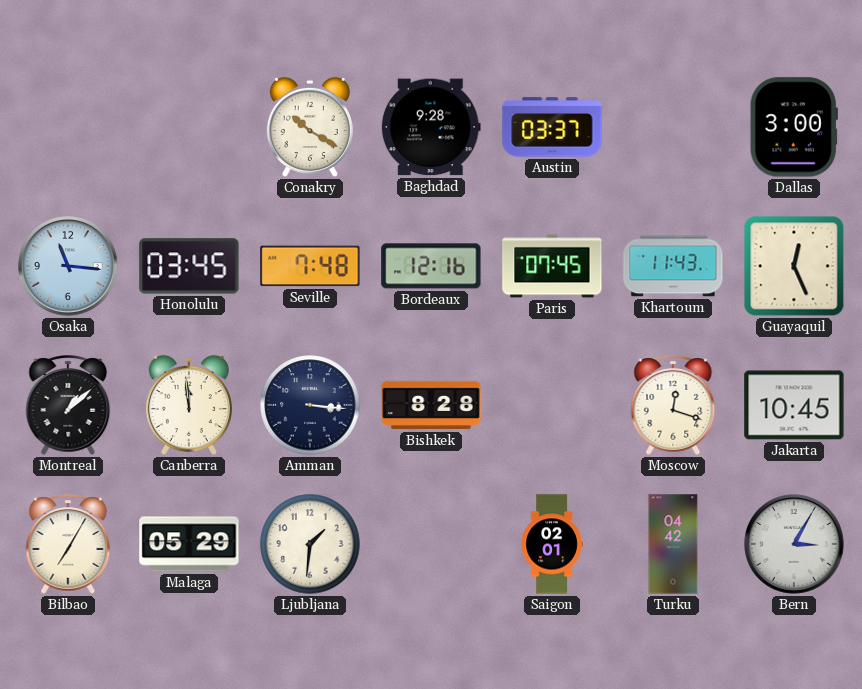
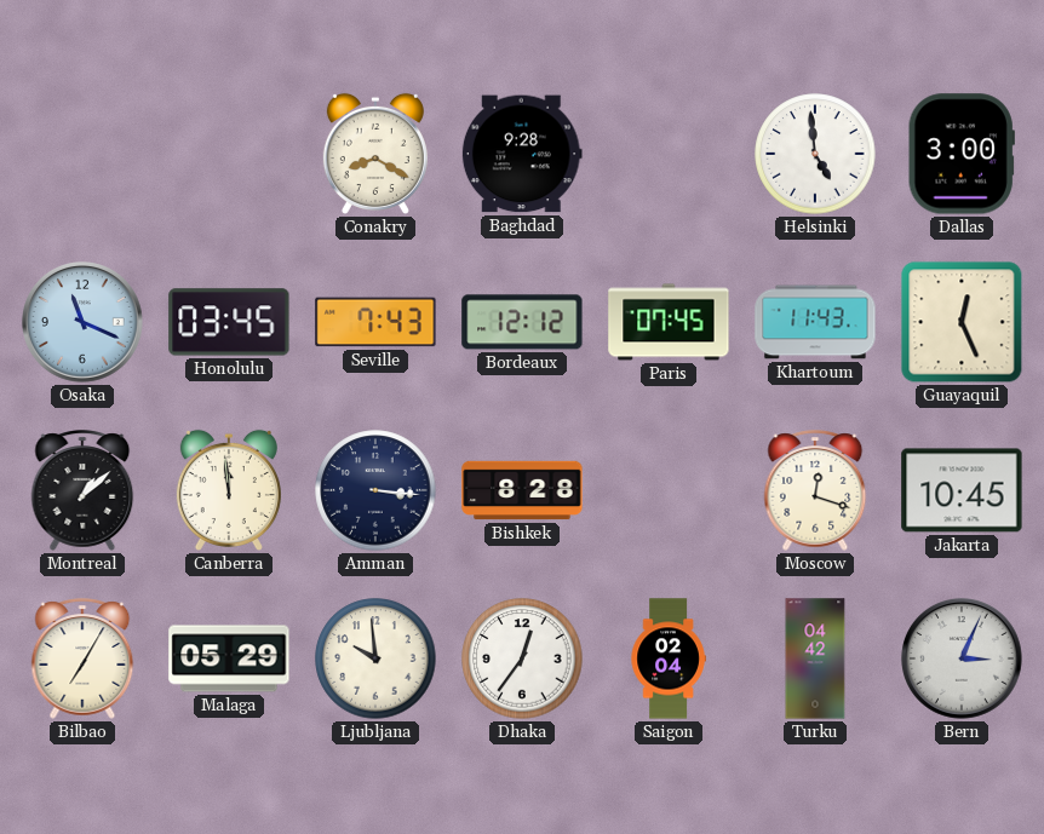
Conakry: 10:20 -> 8:20 (375, 154)
Austin: 03:37 -> none (552, 127)
Helsinki: none -> 4:59 (815, 154)
Osaka: 11:16 -> 11:19 (84, 323)
Seville: 7:48 -> 7:43 (375, 322)
Bordeaux: 12:16 -> 12:12 (522, 322)
Ljubljana: 1:31 -> 9:59 (375, 658)
Dhaka: none -> 12:36 (522, 658)
Saigon: 02:01 -> 02:04 (669, 658)
Bern: 3:05 -> 3:04 (963, 660)
